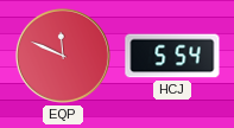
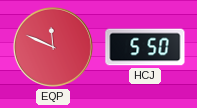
HCJ: 5:54 -> 5:50 (145, 47)
